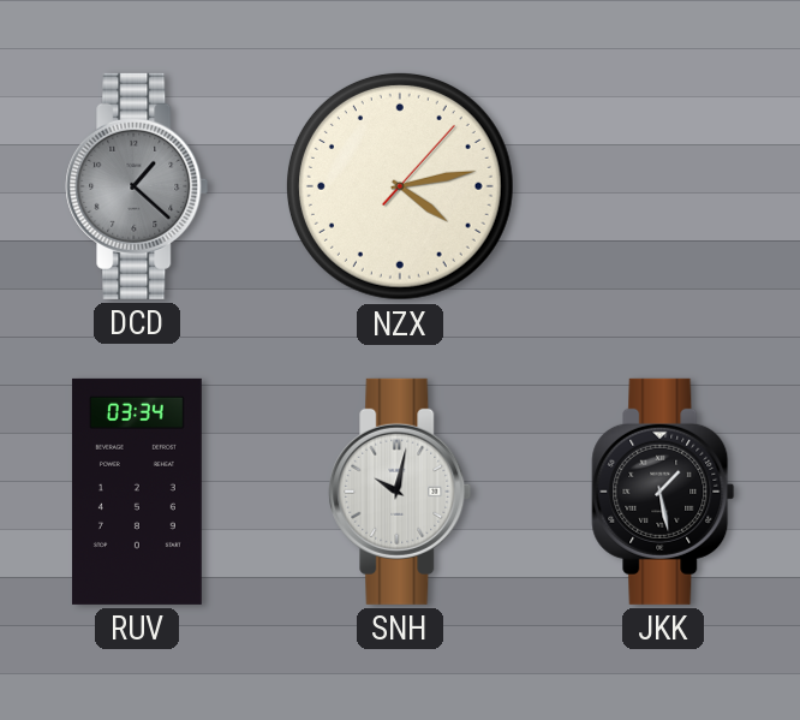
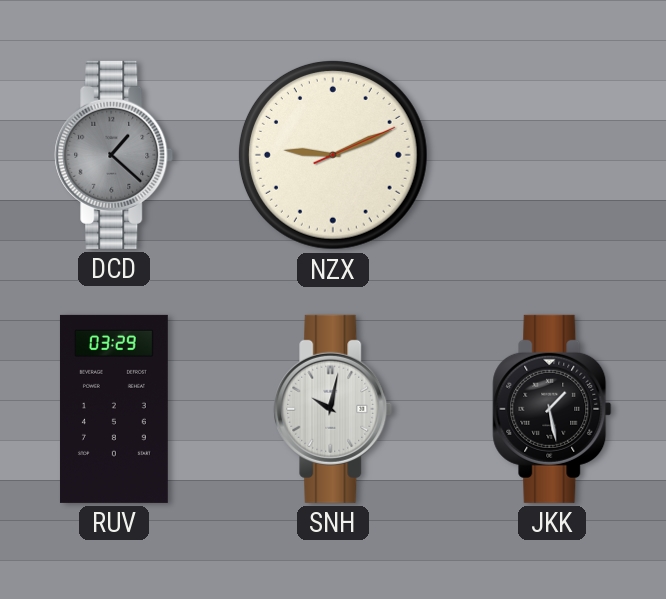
NZX: 4:13 -> 9:11 (333, 155)
RUV: 03:34 -> 03:29 (114, 409)
